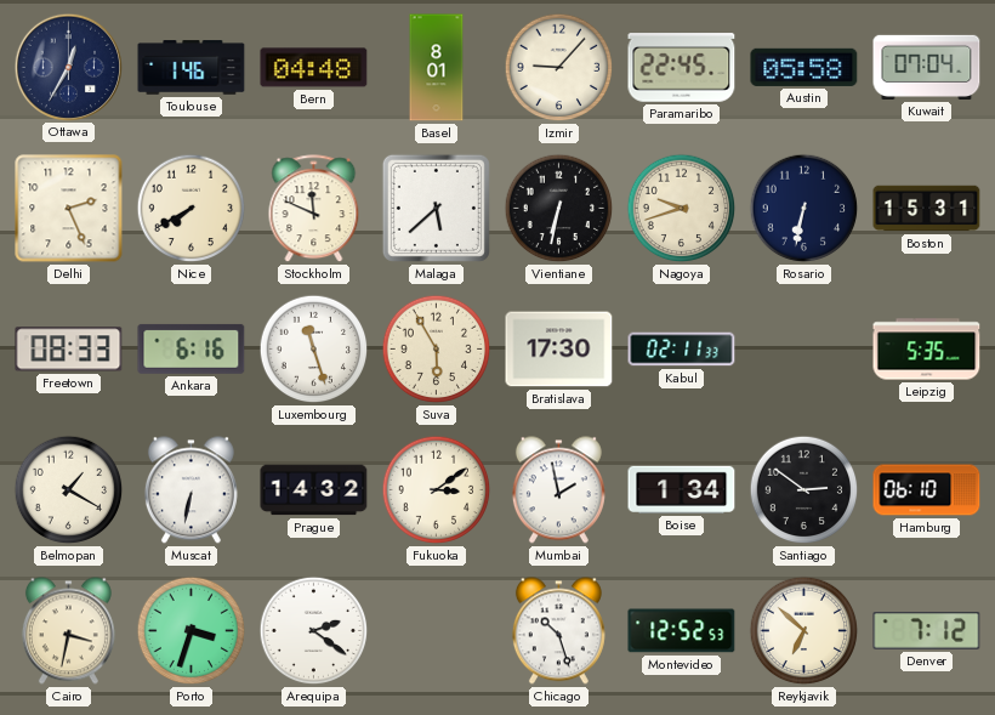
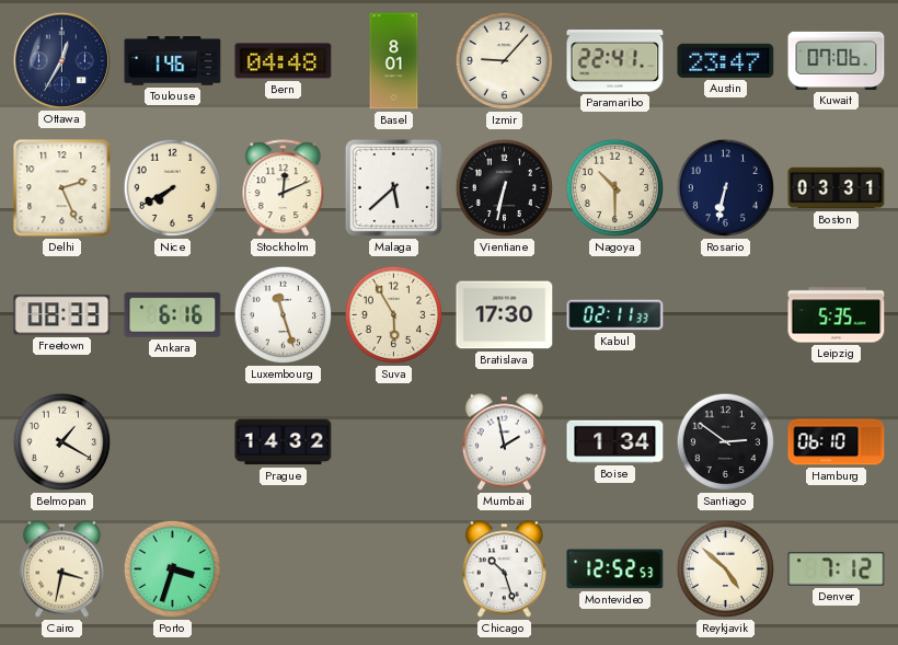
Paramaribo: 22:45 -> 22:41 (615, 61)
Austin: 05:58 -> 23:47 (726, 60)
Kuwait: 07:04 -> 07:06 (837, 60)
Stockholm: 11:49 -> 12:11 (284, 188)
Nagoya: 9:42 -> 10:30 (615, 188)
Boston: 15:31 -> 03:31 (837, 188)
Muscat: 6:32 -> none (191, 490)
Fukuoka: 3:09 -> none (437, 490)
Arequipa: 2:21 -> none (314, 631)
Reykjavik: 6:52 -> 4:52 (726, 569)
